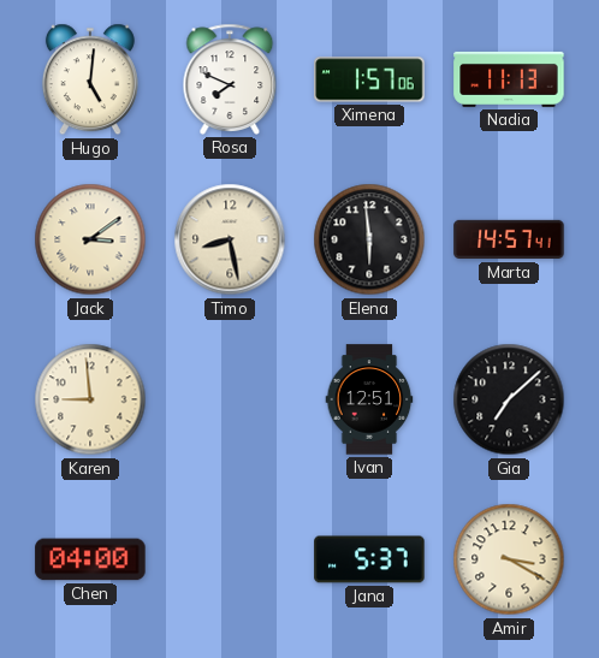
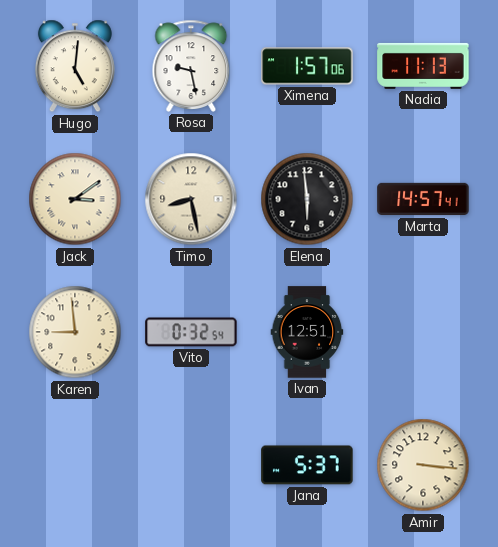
Rosa: 7:49 -> 9:28 (191, 66)
Vito: none -> 0:32 (191, 332)
Gia: 7:08 -> none (509, 399)
Chen: 04:00 -> none (90, 559)
Amir: 3:20 -> 3:16 (423, 465)
